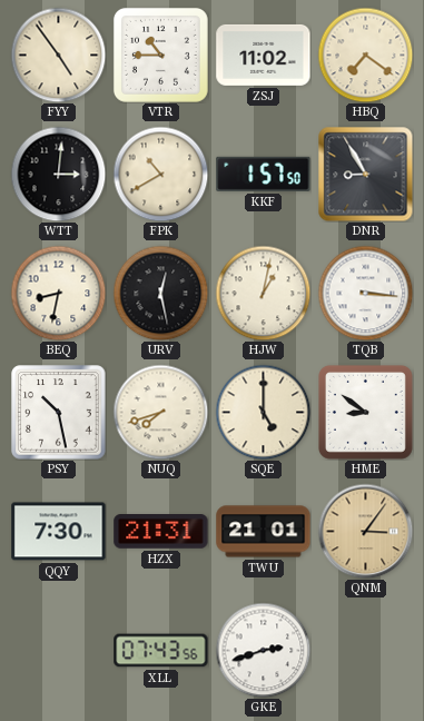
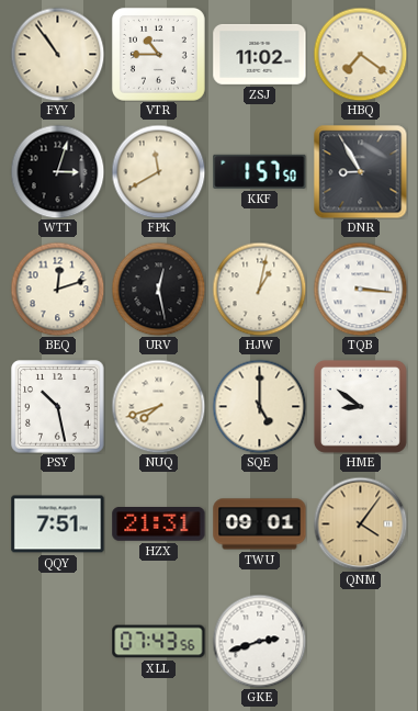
FYY: 4:54 -> 10:54 (57, 54)
WTT: 3:01 -> 3:03 (57, 171)
FPK: 10:40 -> 11:40 (158, 171)
BEQ: 8:32 -> 12:12 (57, 289)
QQY: 7:30 -> 7:51 (58, 524)
TWU: 21:01 -> 09:01 (260, 524)
QNM: 3:06 -> 4:06 (360, 523)
